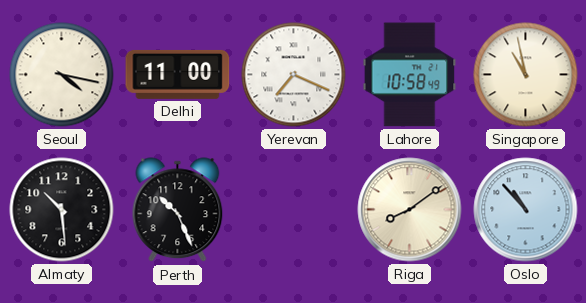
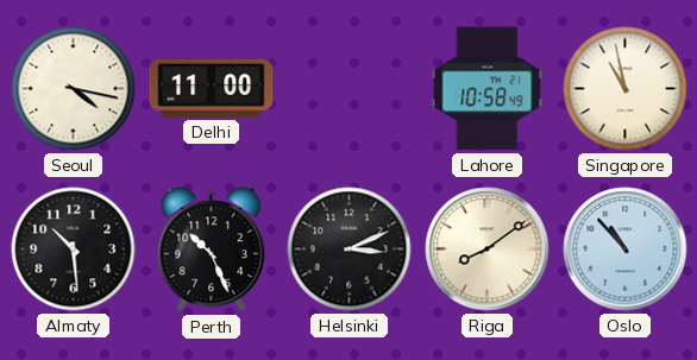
Yerevan: 7:19 -> none (294, 75)
Helsinki: none -> 3:11 (350, 250)
